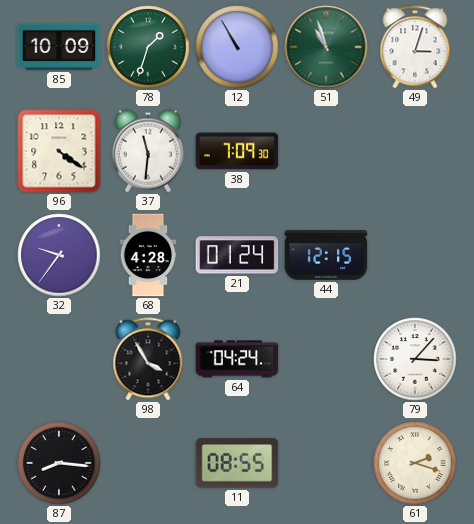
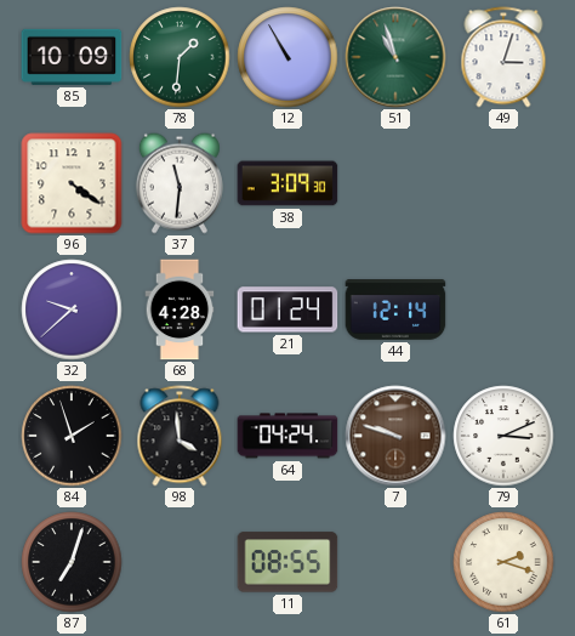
78: 1:33 -> 1:31 (180, 57)
38: 7:09 -> 3:09 (287, 183)
32: 9:36 -> 9:38 (72, 310)
44: 12:15 -> 12:14 (395, 310)
84: none -> 1:57 (72, 436)
98: 3:55 -> 3:59 (180, 436)
7: none -> 9:48 (395, 436)
79: 3:07 -> 3:11 (503, 436)
87: 8:16 -> 7:03 (72, 562)
